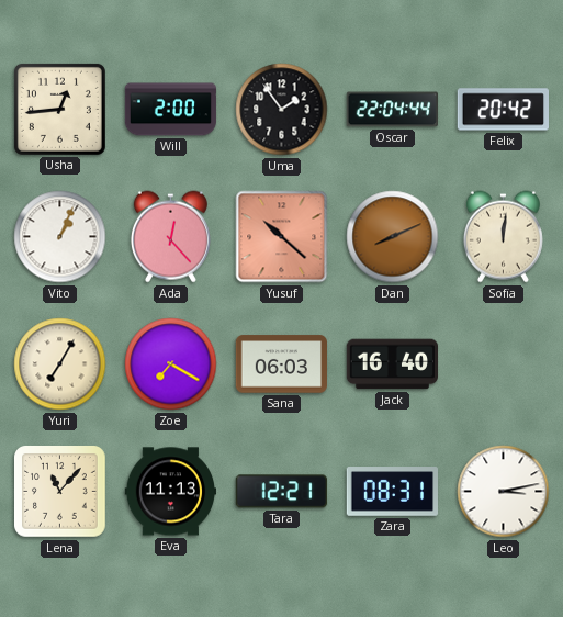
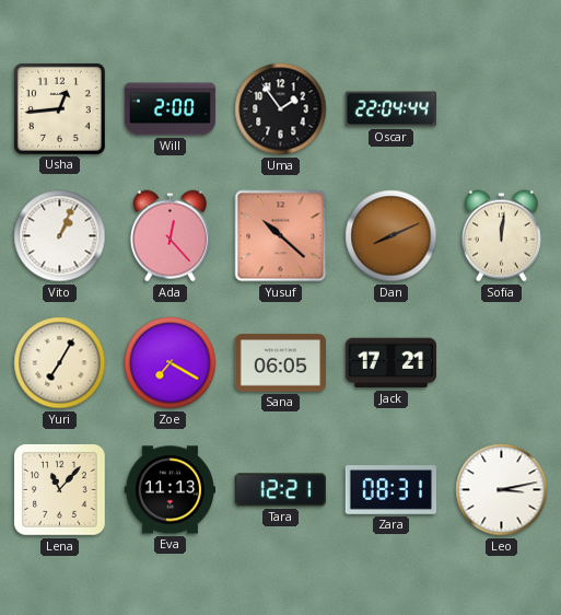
Felix: 20:42 -> none (503, 110)
Sana: 06:03 -> 06:05 (280, 363)
Jack: 16:40 -> 17:21 (391, 363)
